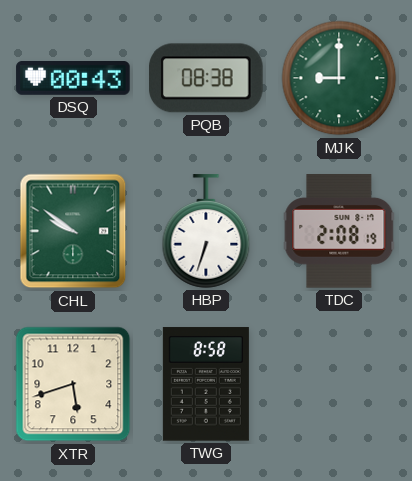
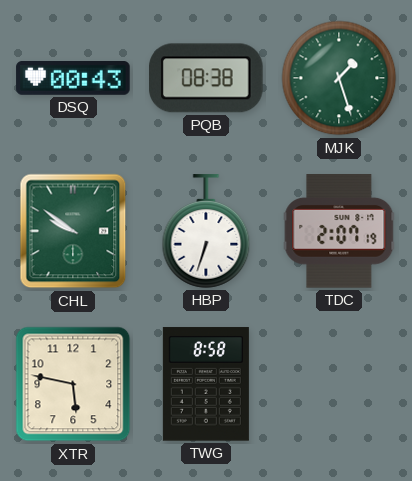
MJK: 9:00 -> 1:27 (339, 78)
TDC: 2:08 -> 2:07 (339, 231)
XTR: 5:42 -> 5:47 (73, 384)
